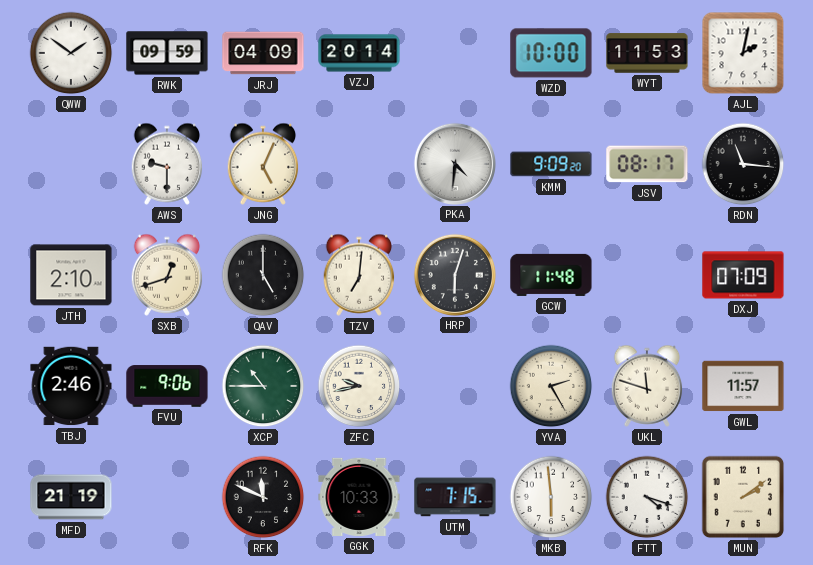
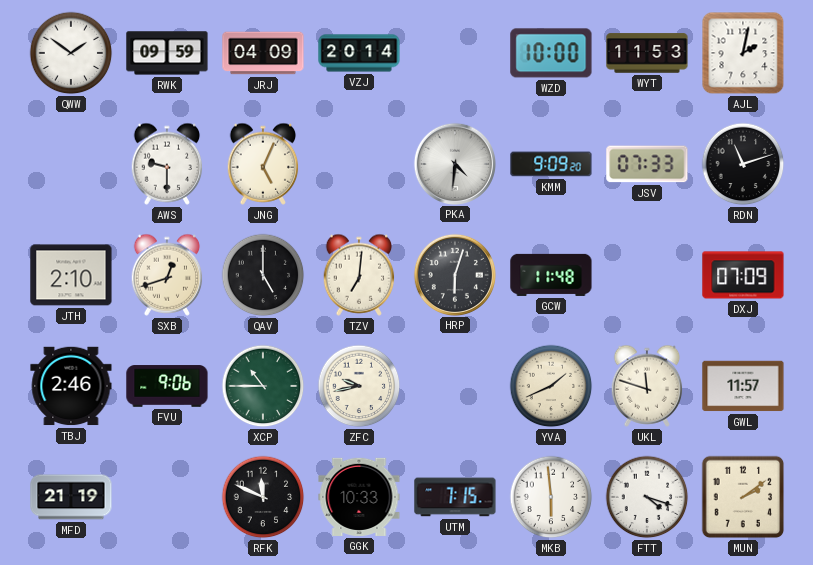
JSV: 08:17 -> 07:33 (647, 164)
RDN: 11:16 -> 11:12 (743, 164)
YVA: 2:25 -> 1:41 (551, 386)
